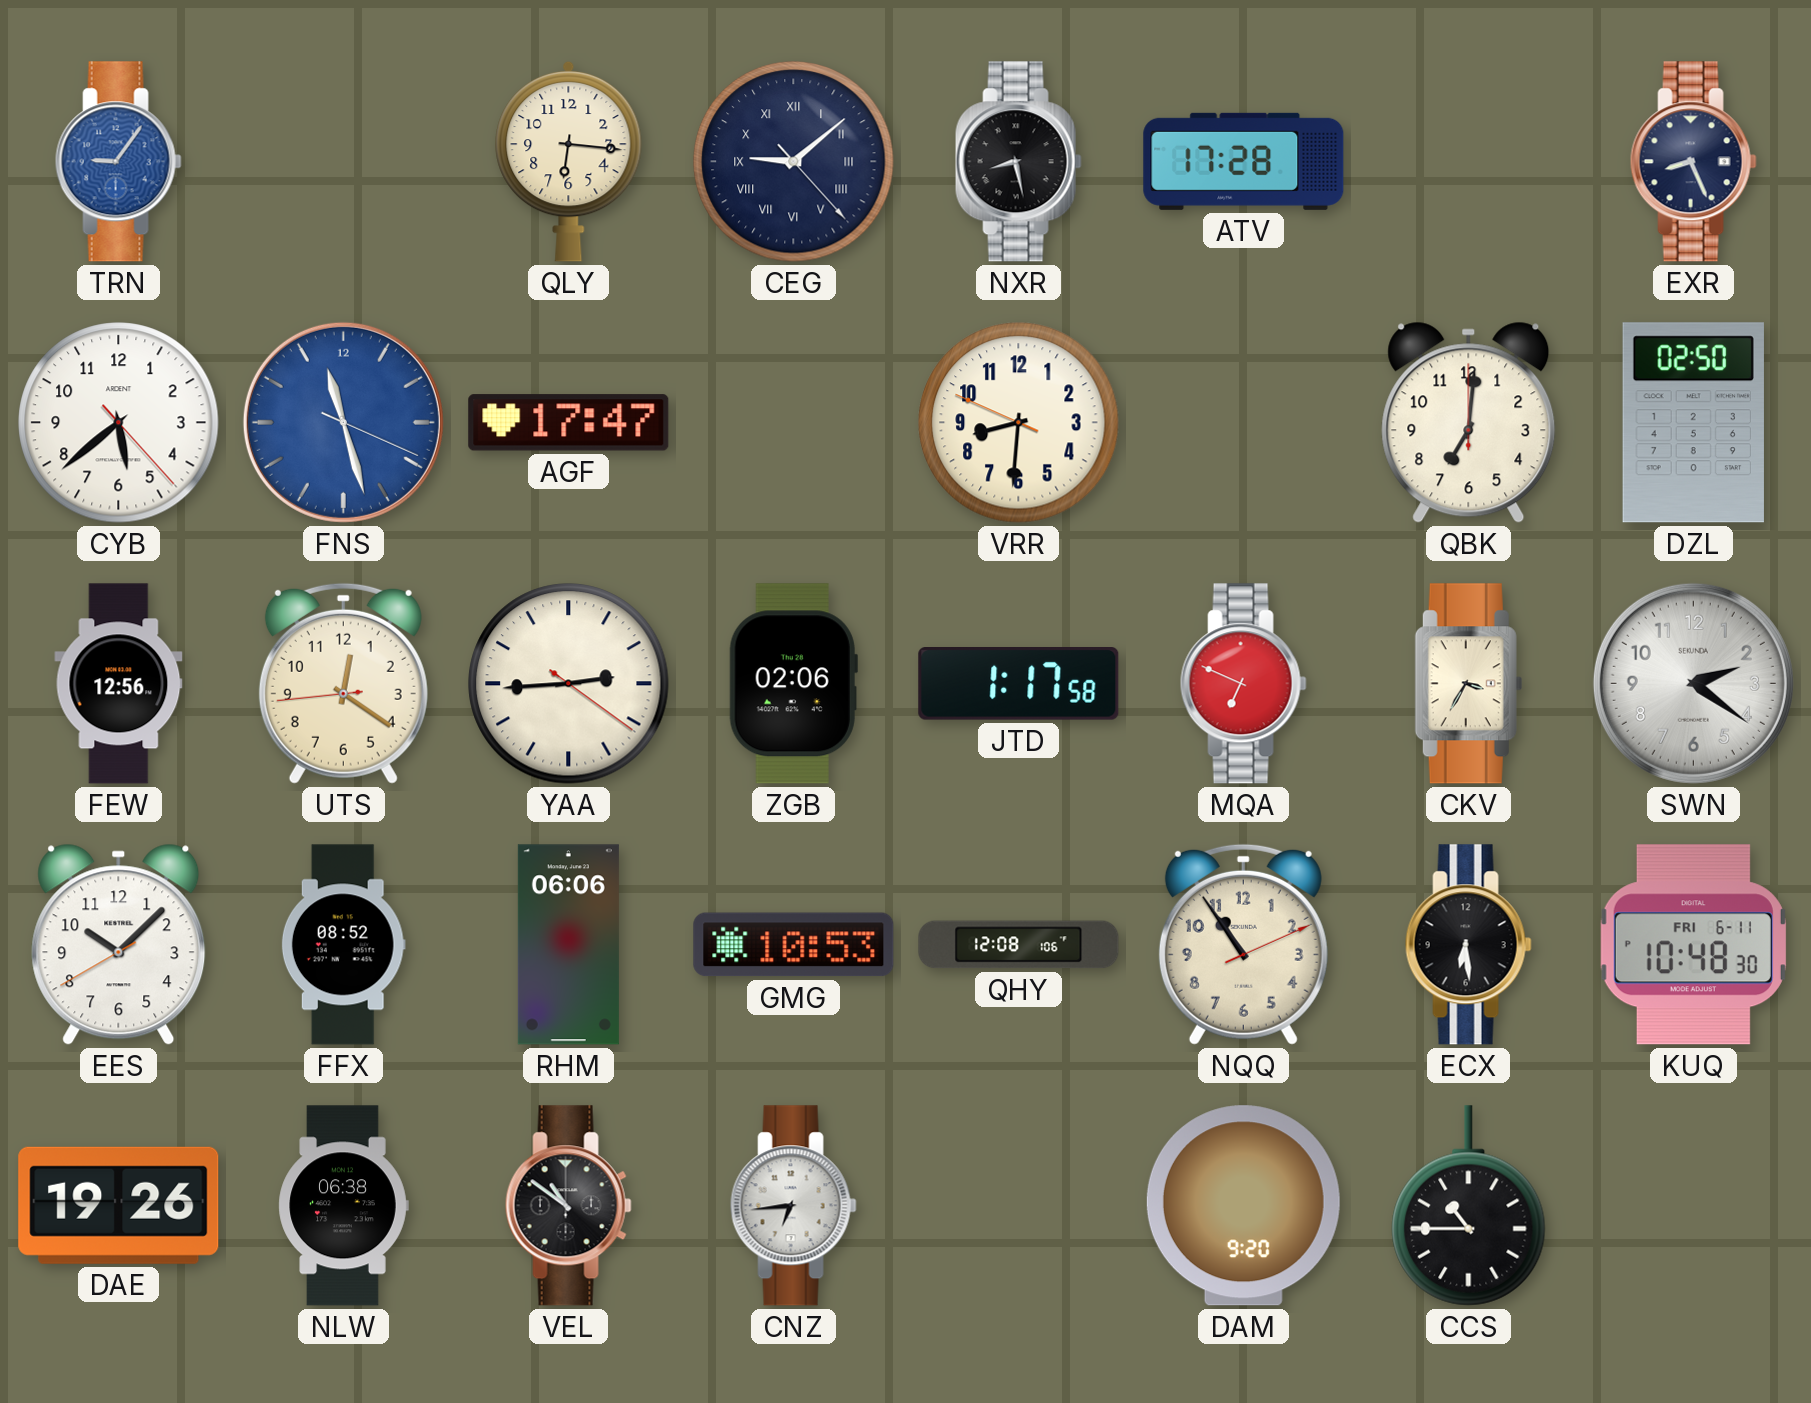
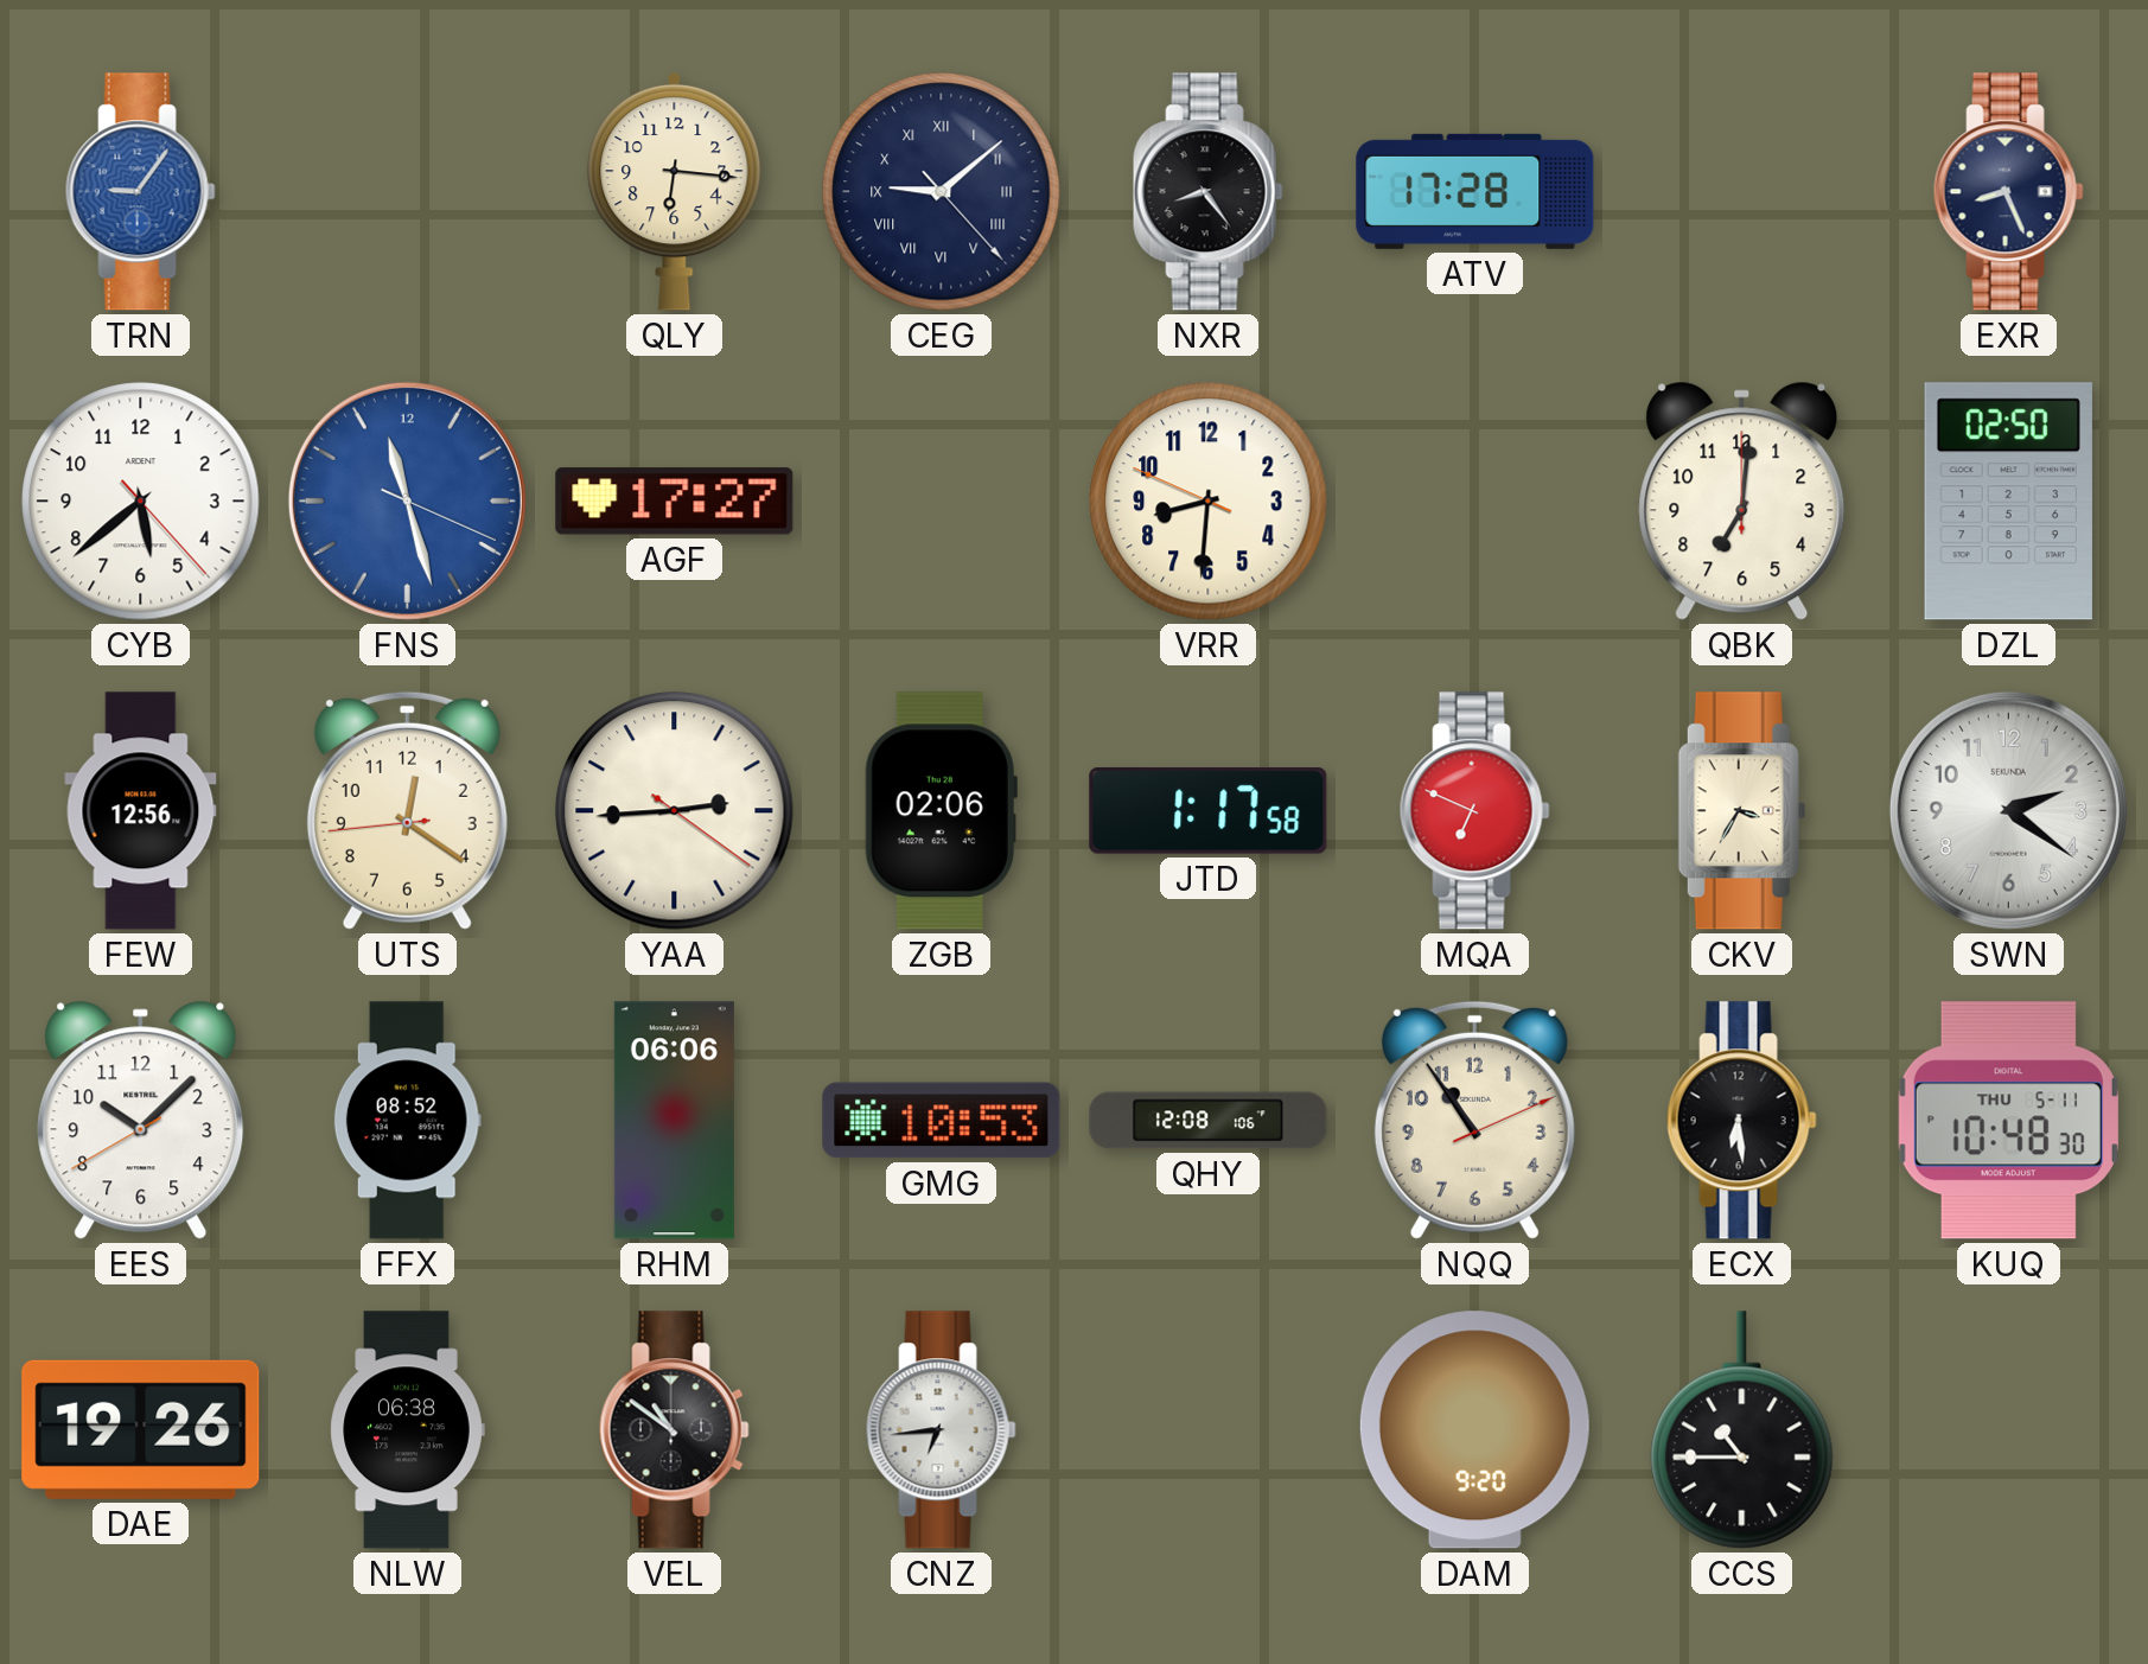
NXR: 8:28 -> 8:24 (1207, 192)
AGF: 17:47 -> 17:27 (675, 502)
KUQ date: FRI 6-11 -> THU 5-11 (2008, 1121)
